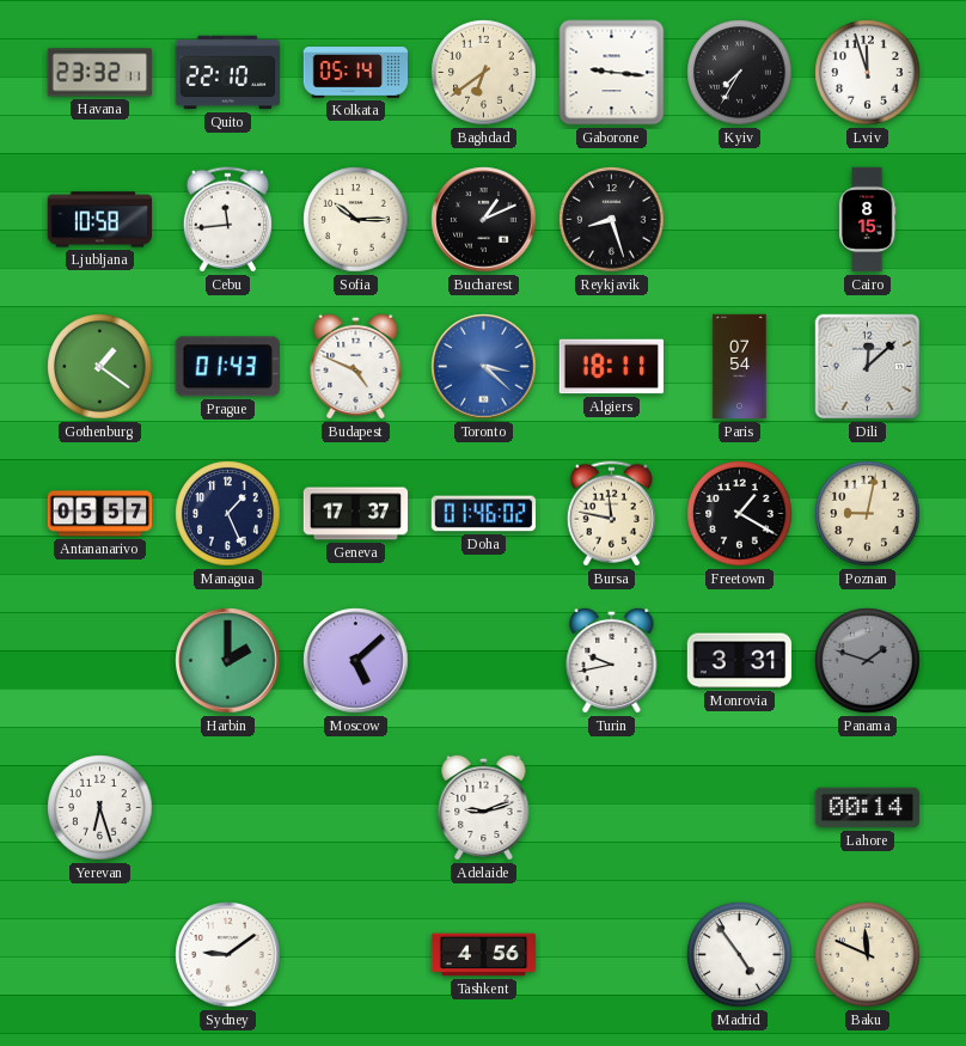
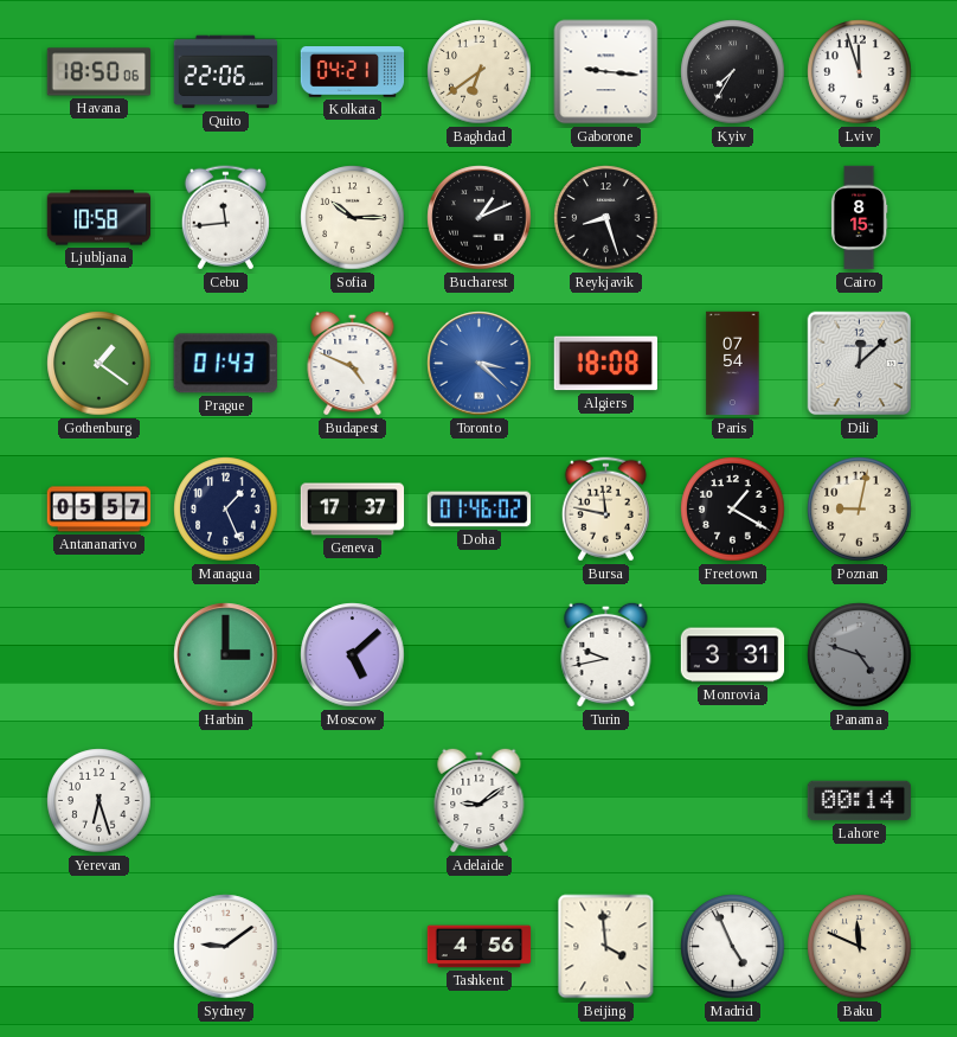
Havana: 23:32 -> 18:50 (99, 72)
Quito: 22:10 -> 22:06 (226, 72)
Kolkata: 05:14 -> 04:21 (353, 72)
Algiers: 18:11 -> 18:08 (606, 364)
Harbin: 2:00 -> 3:00 (226, 655)
Panama: 1:48 -> 4:48 (860, 655)
Adelaide: 9:12 -> 9:09 (480, 800)
Beijing: none -> 3:59 (606, 947)
Madrid: 4:54 -> 4:56 (733, 947)
